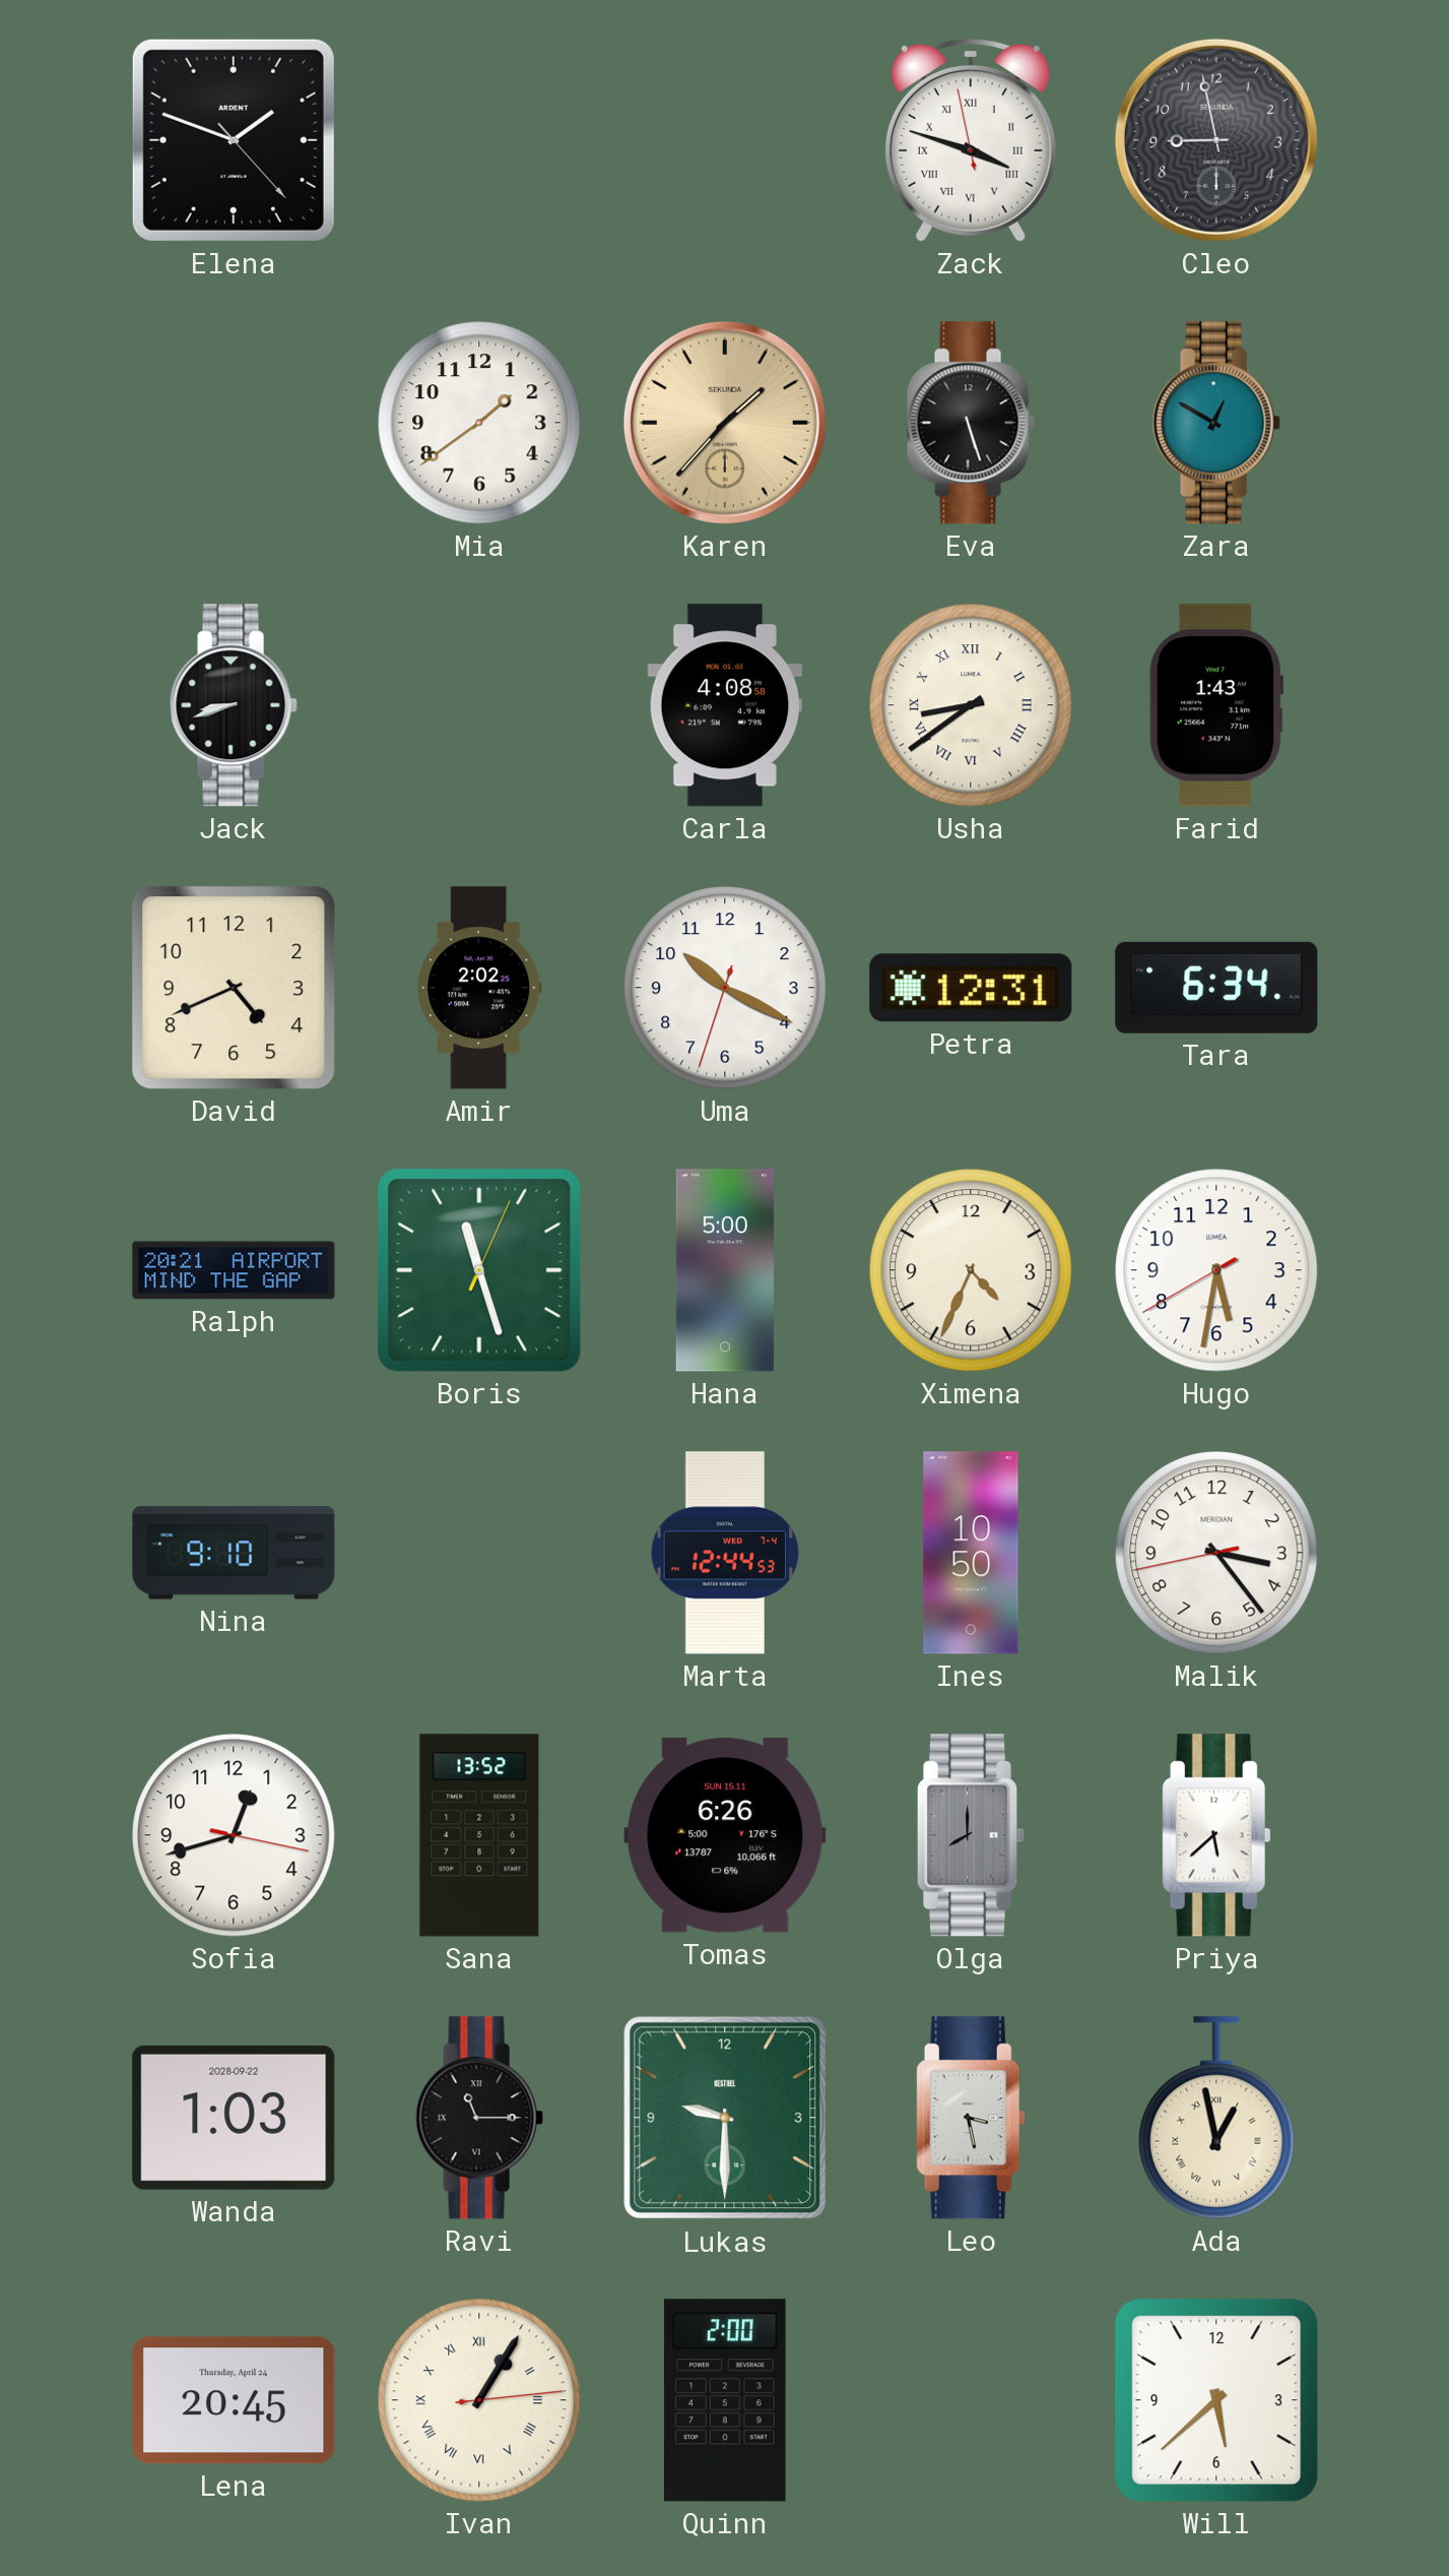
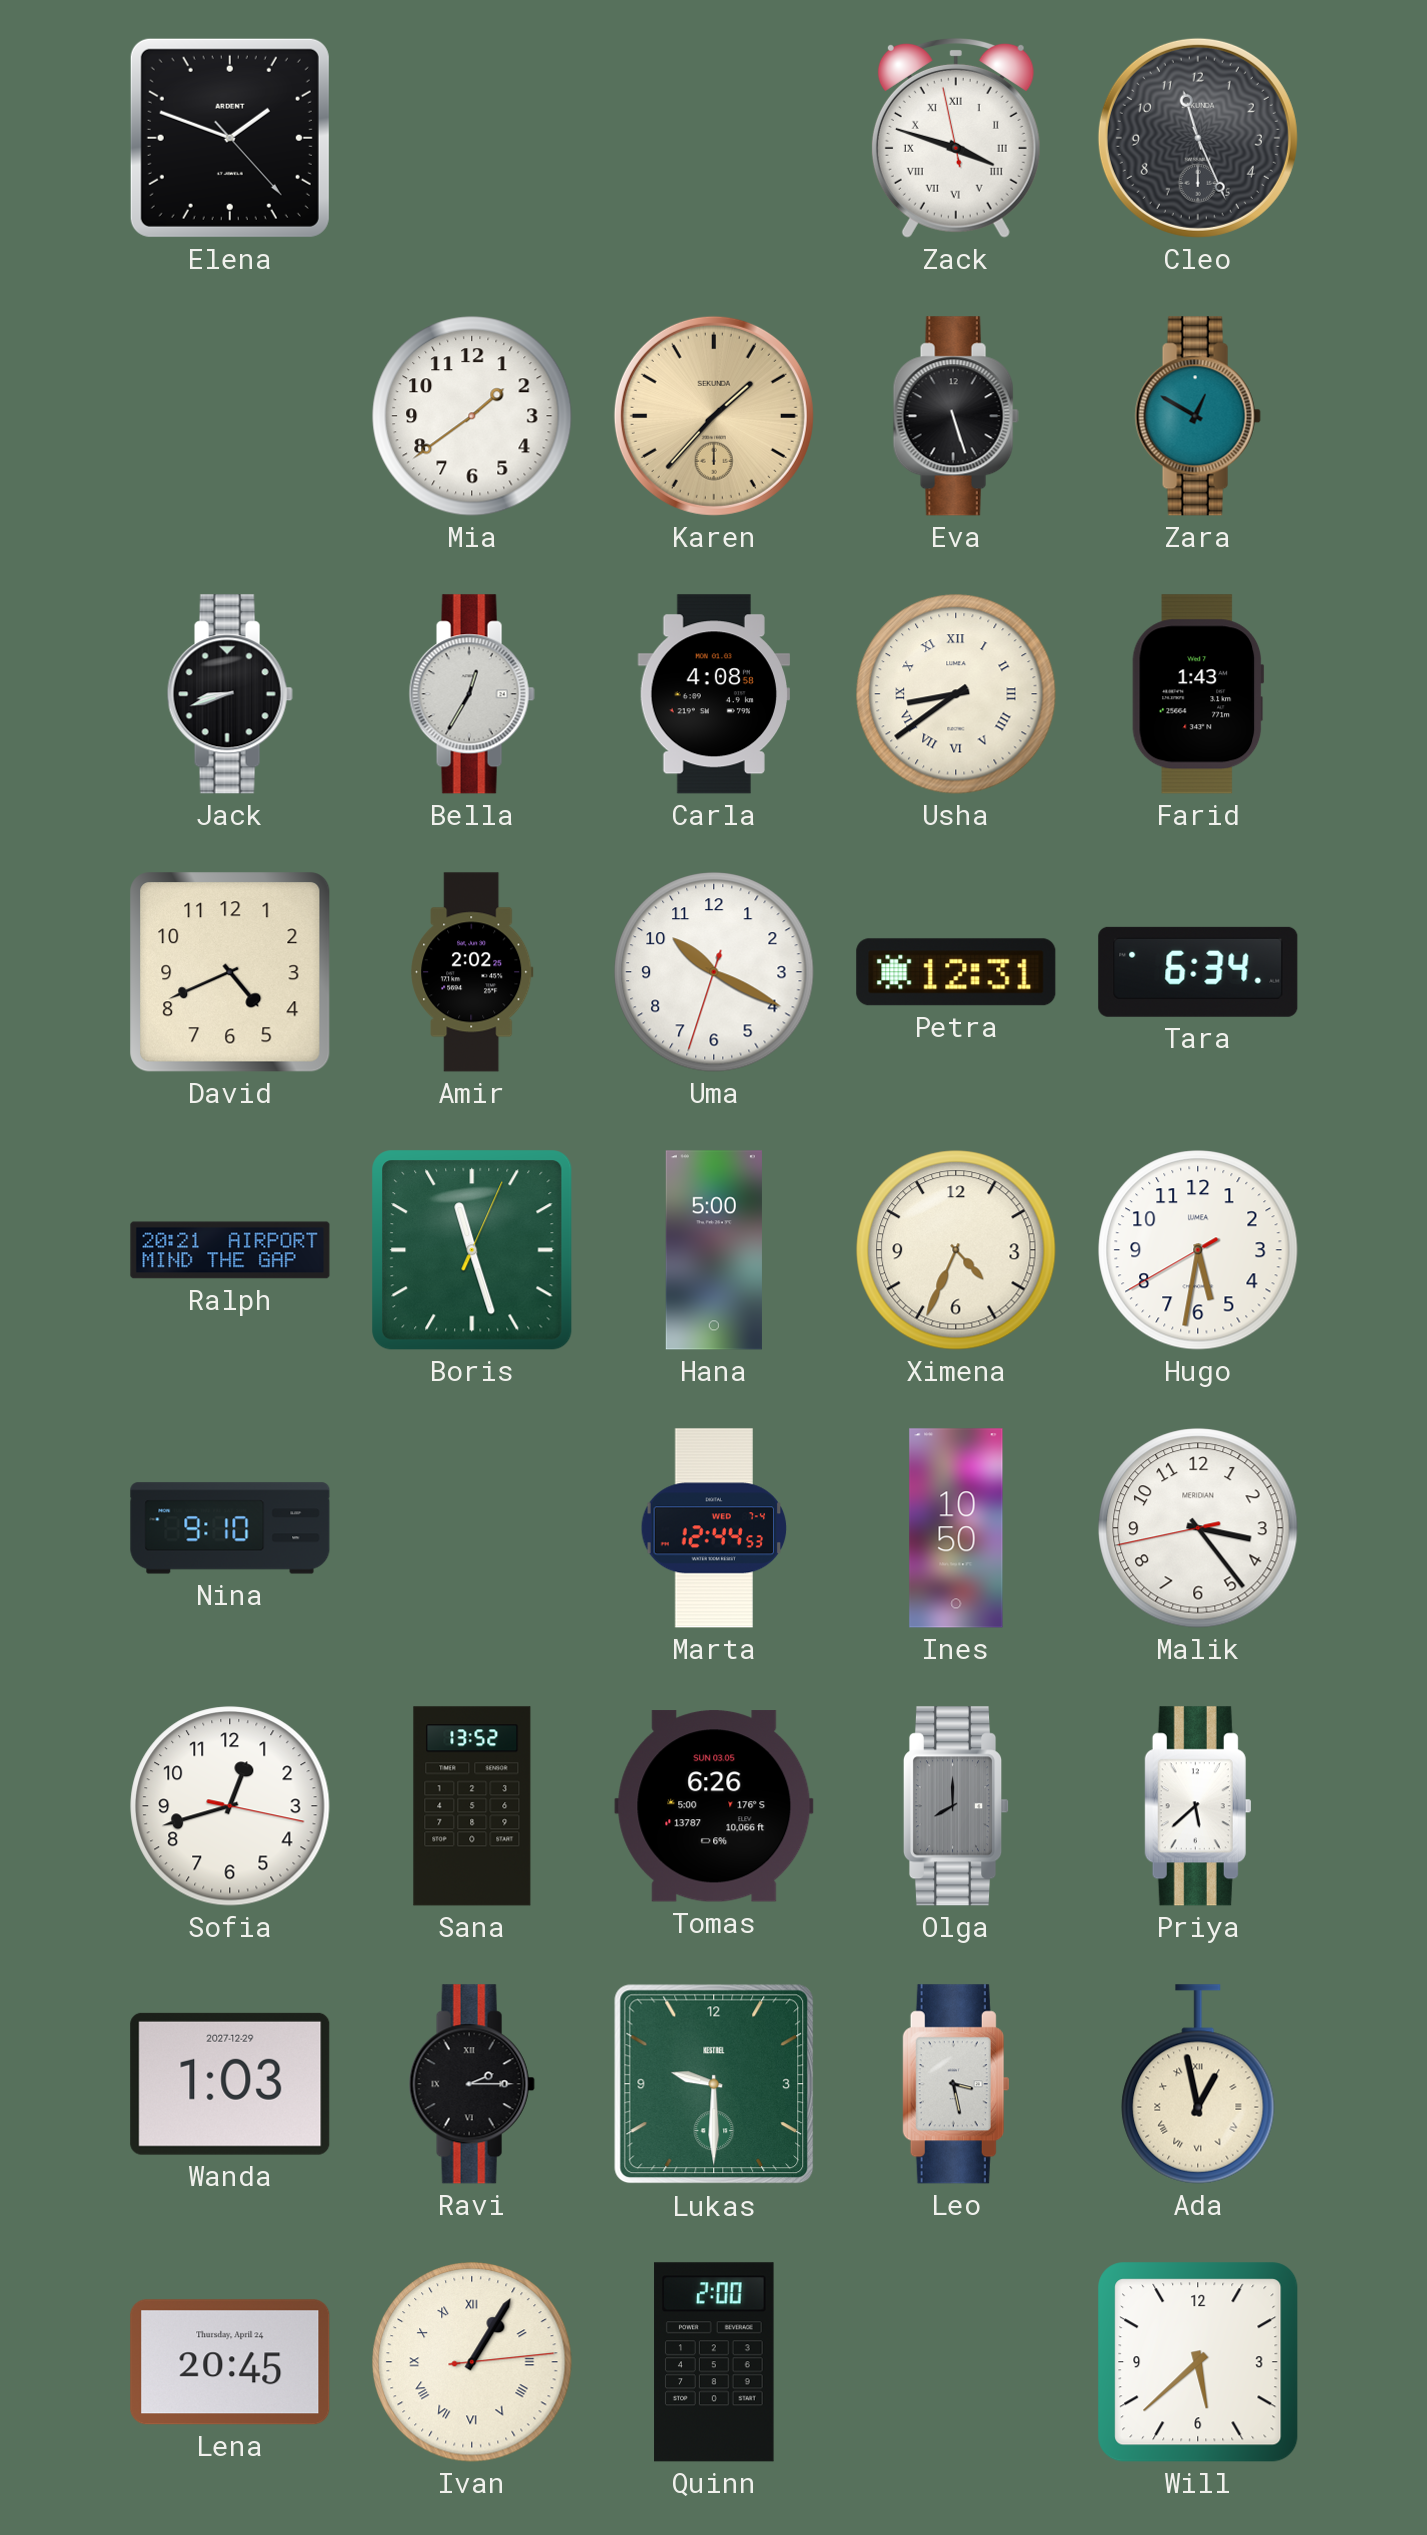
Cleo: 8:58 -> 11:26 (1198, 138)
Bella: none -> 12:35 (472, 694)
Tomas date: SUN 15.11 -> SUN 03.05 (714, 1806)
Wanda date: 2028-09-22 -> 2027-12-29 (230, 2084)
Ravi: 11:15 -> 2:15 (472, 2084)
